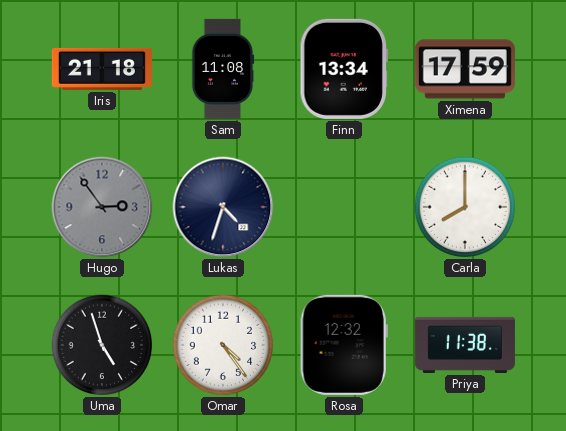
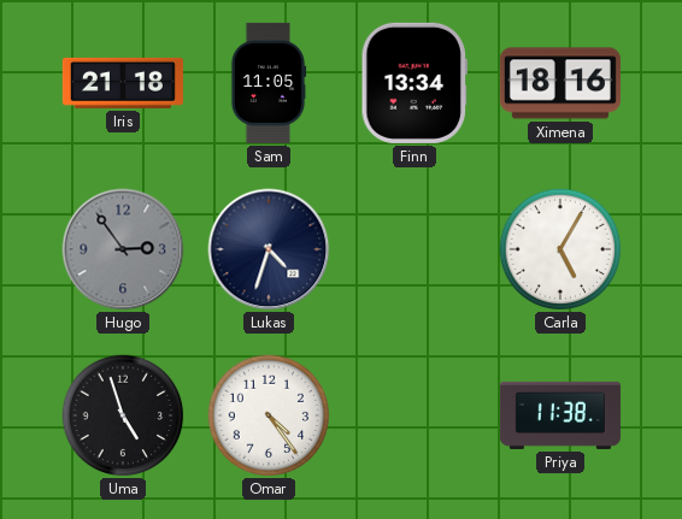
Sam: 11:08 -> 11:05 (269, 83)
Ximena: 17:59 -> 18:16 (560, 83)
Carla: 8:00 -> 5:05 (560, 249)
Rosa: 12:32 -> none (344, 345)
